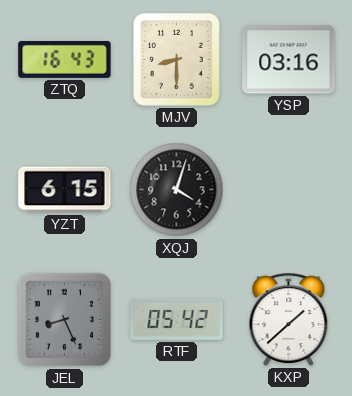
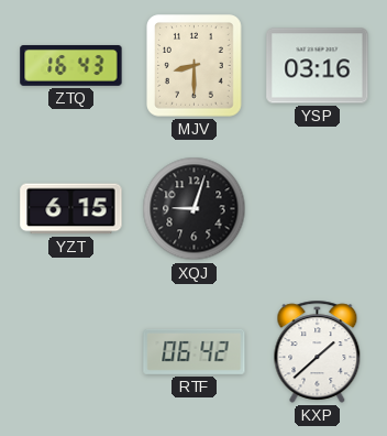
XQJ: 4:03 -> 9:03 (195, 209)
JEL: 8:26 -> none (65, 320)
RTF: 05:42 -> 06:42 (195, 351)
